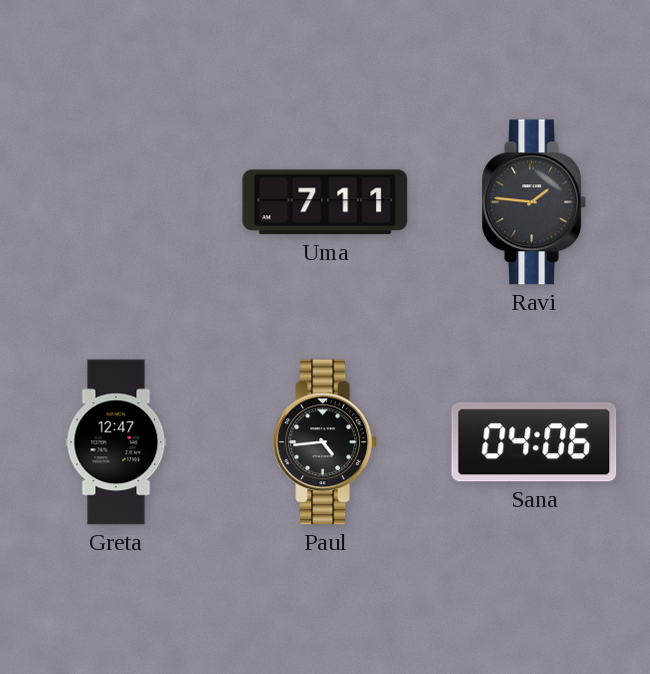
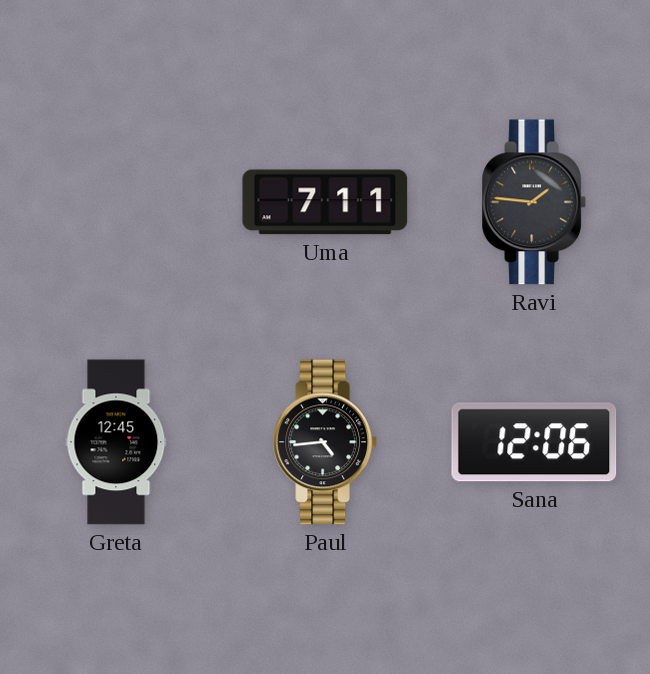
Greta: 12:47 -> 12:45 (116, 442)
Sana: 04:06 -> 12:06 (534, 442)
